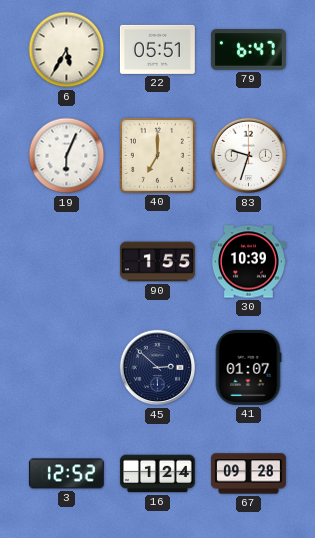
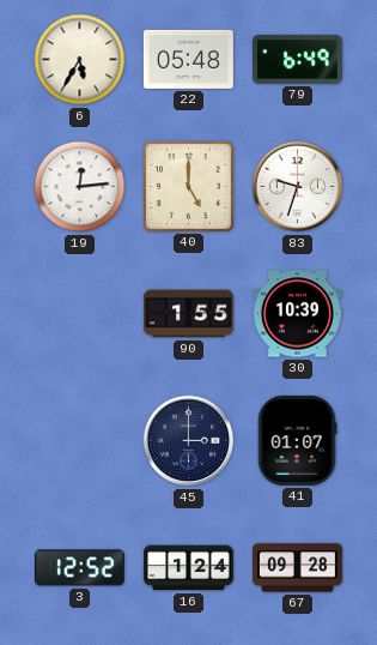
22: 05:51 -> 05:48 (188, 59)
79: 6:47 -> 6:49 (297, 60)
19: 6:04 -> 12:14 (80, 187)
40: 7:00 -> 5:00 (188, 186)
45: 2:52 -> 3:00 (189, 441)
